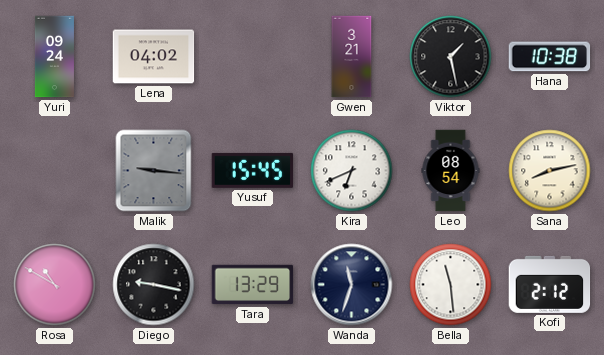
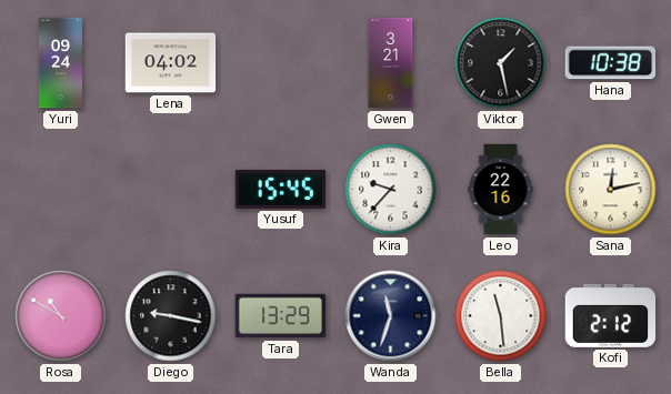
Malik: 9:16 -> none (154, 171)
Kira: 6:41 -> 9:37 (391, 190)
Leo: 08:54 -> 22:16 (501, 190)
Sana: 8:13 -> 12:13 (611, 190)
